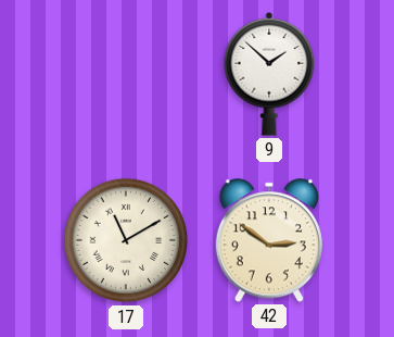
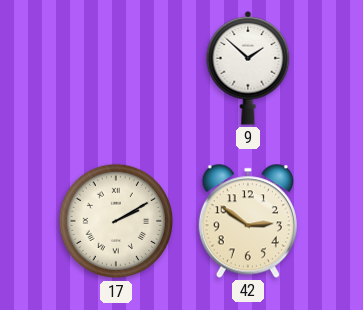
17: 11:10 -> 2:10 (116, 221)
